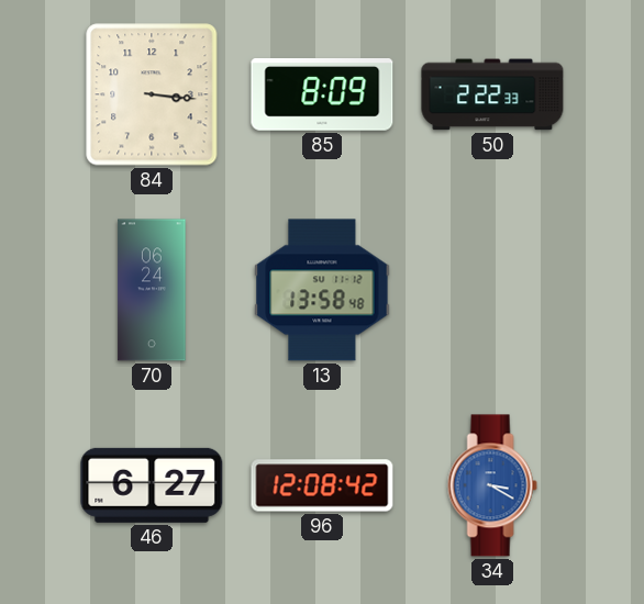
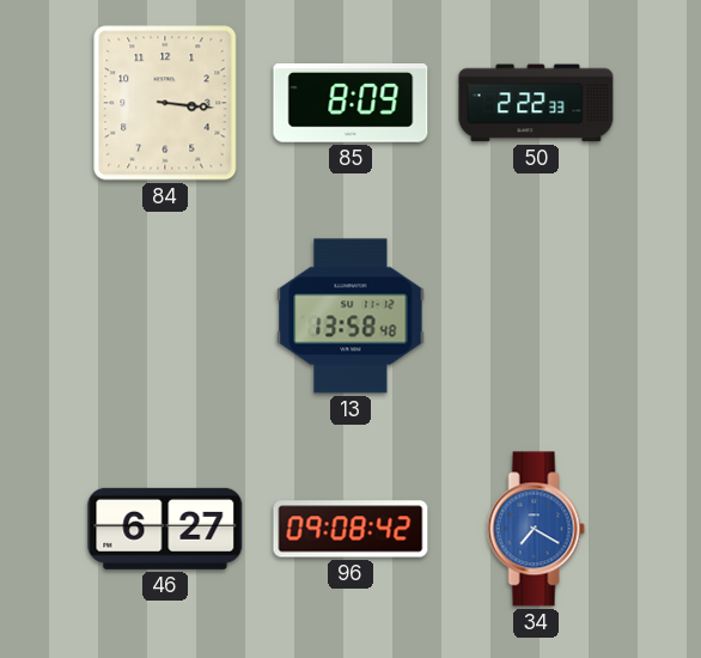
70: 06:24 -> none (152, 290)
96: 12:08 -> 09:08 (350, 529)
34: 3:20 -> 7:20 (536, 529)
